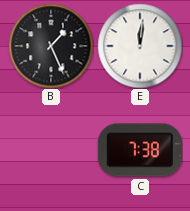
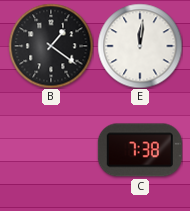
B: 1:26 -> 1:21 (51, 46)
